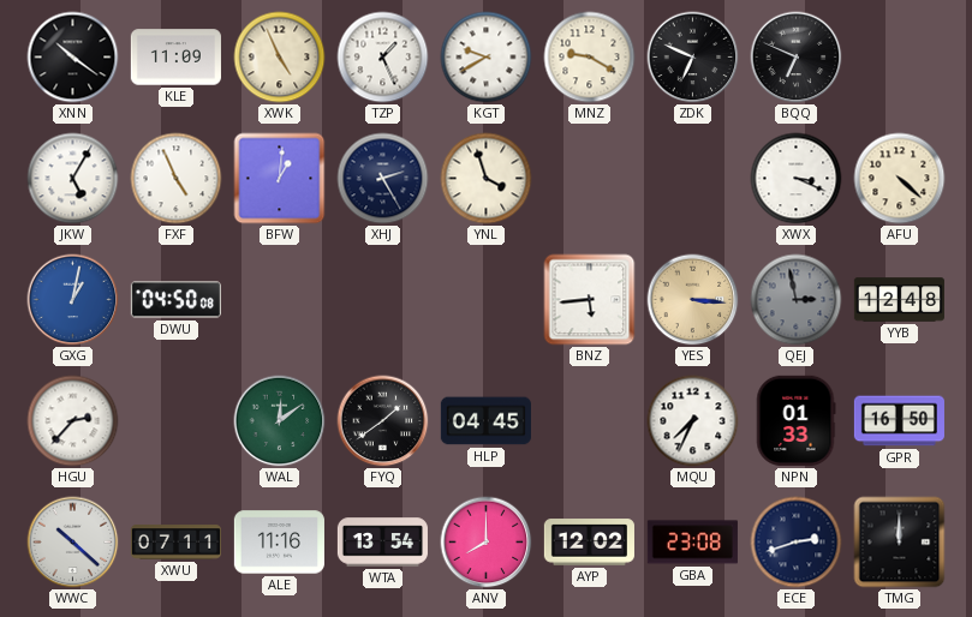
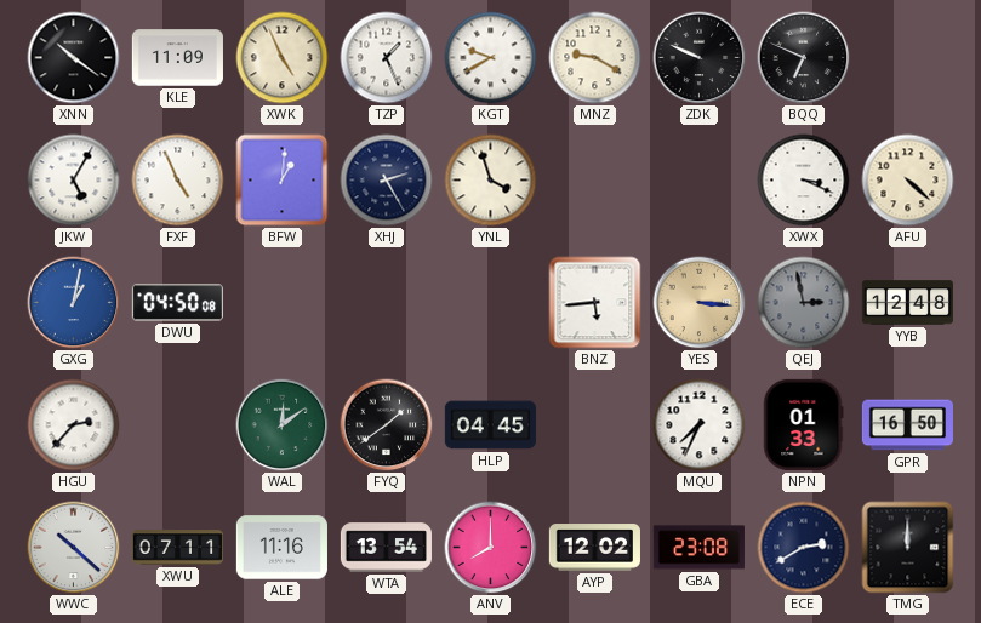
ZDK: 6:49 -> 9:49 (700, 58)
ECE: 2:42 -> 2:40 (804, 548)
